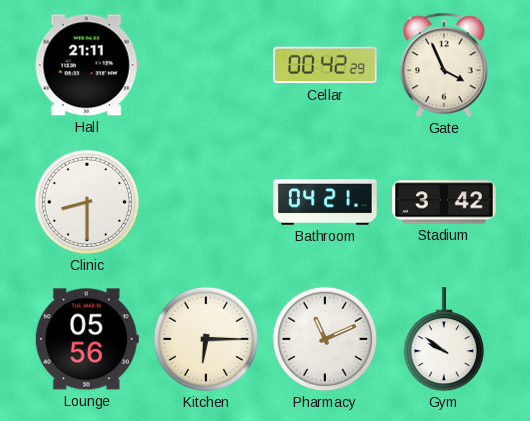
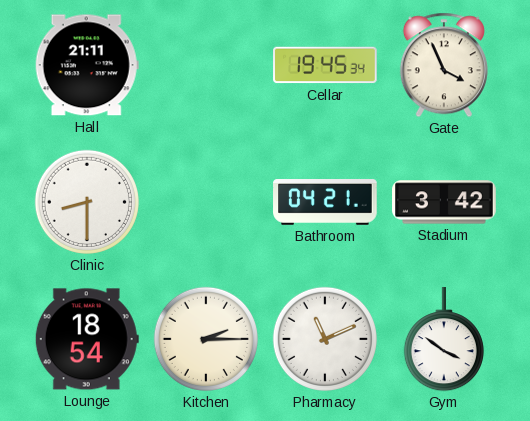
Cellar: 00:42 -> 19:45 (325, 65)
Lounge: 05:56 -> 18:54 (87, 339)
Kitchen: 6:15 -> 2:15 (206, 339)
Gym: 9:51 -> 3:51 (444, 340)
